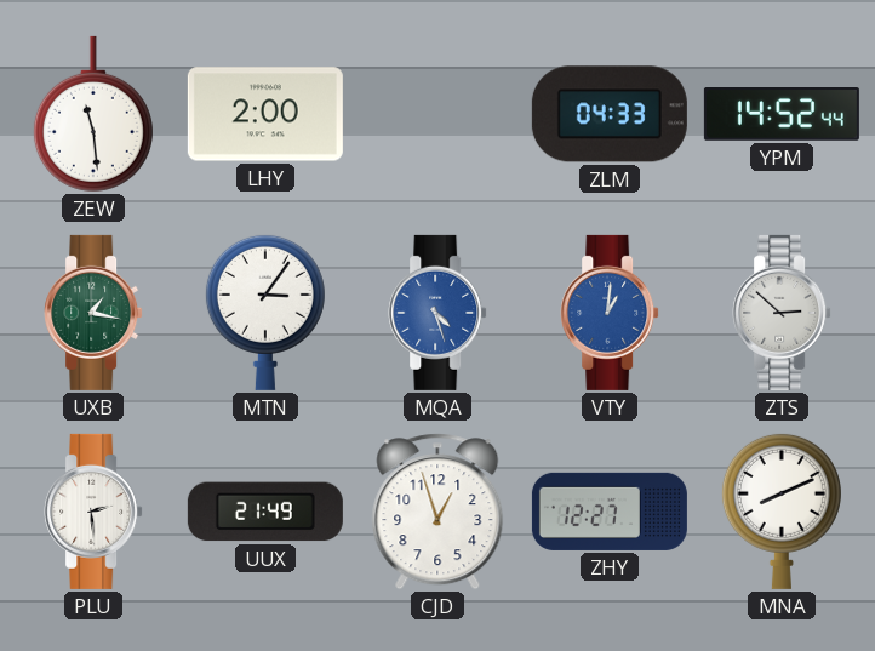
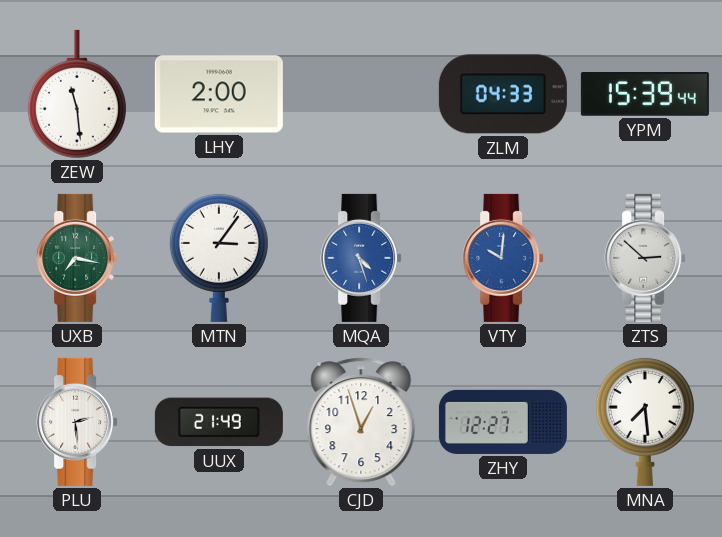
YPM: 14:52 -> 15:39 (645, 95)
UXB: 1:17 -> 7:17 (77, 258)
VTY: 1:01 -> 10:01 (503, 258)
MNA: 8:11 -> 7:29 (645, 421)
